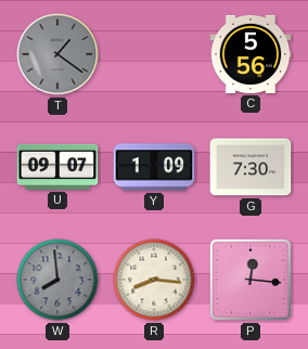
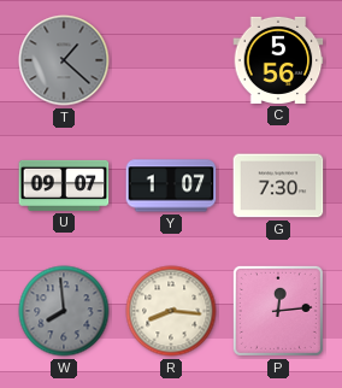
T: 1:21 -> 1:22 (64, 60)
Y: 1:09 -> 1:07 (171, 186)
P: 12:16 -> 12:14 (278, 311)
